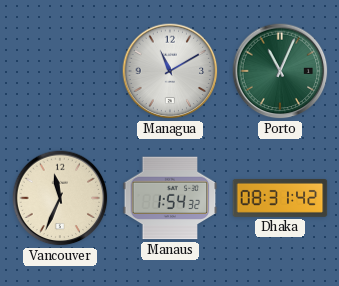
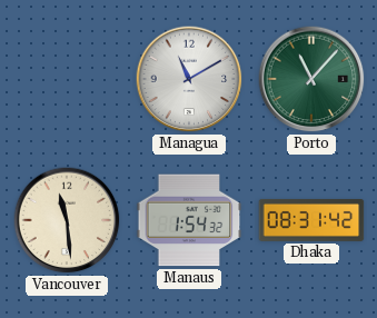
Porto: 11:04 -> 11:07 (311, 79)
Vancouver: 11:34 -> 11:29 (67, 220)
